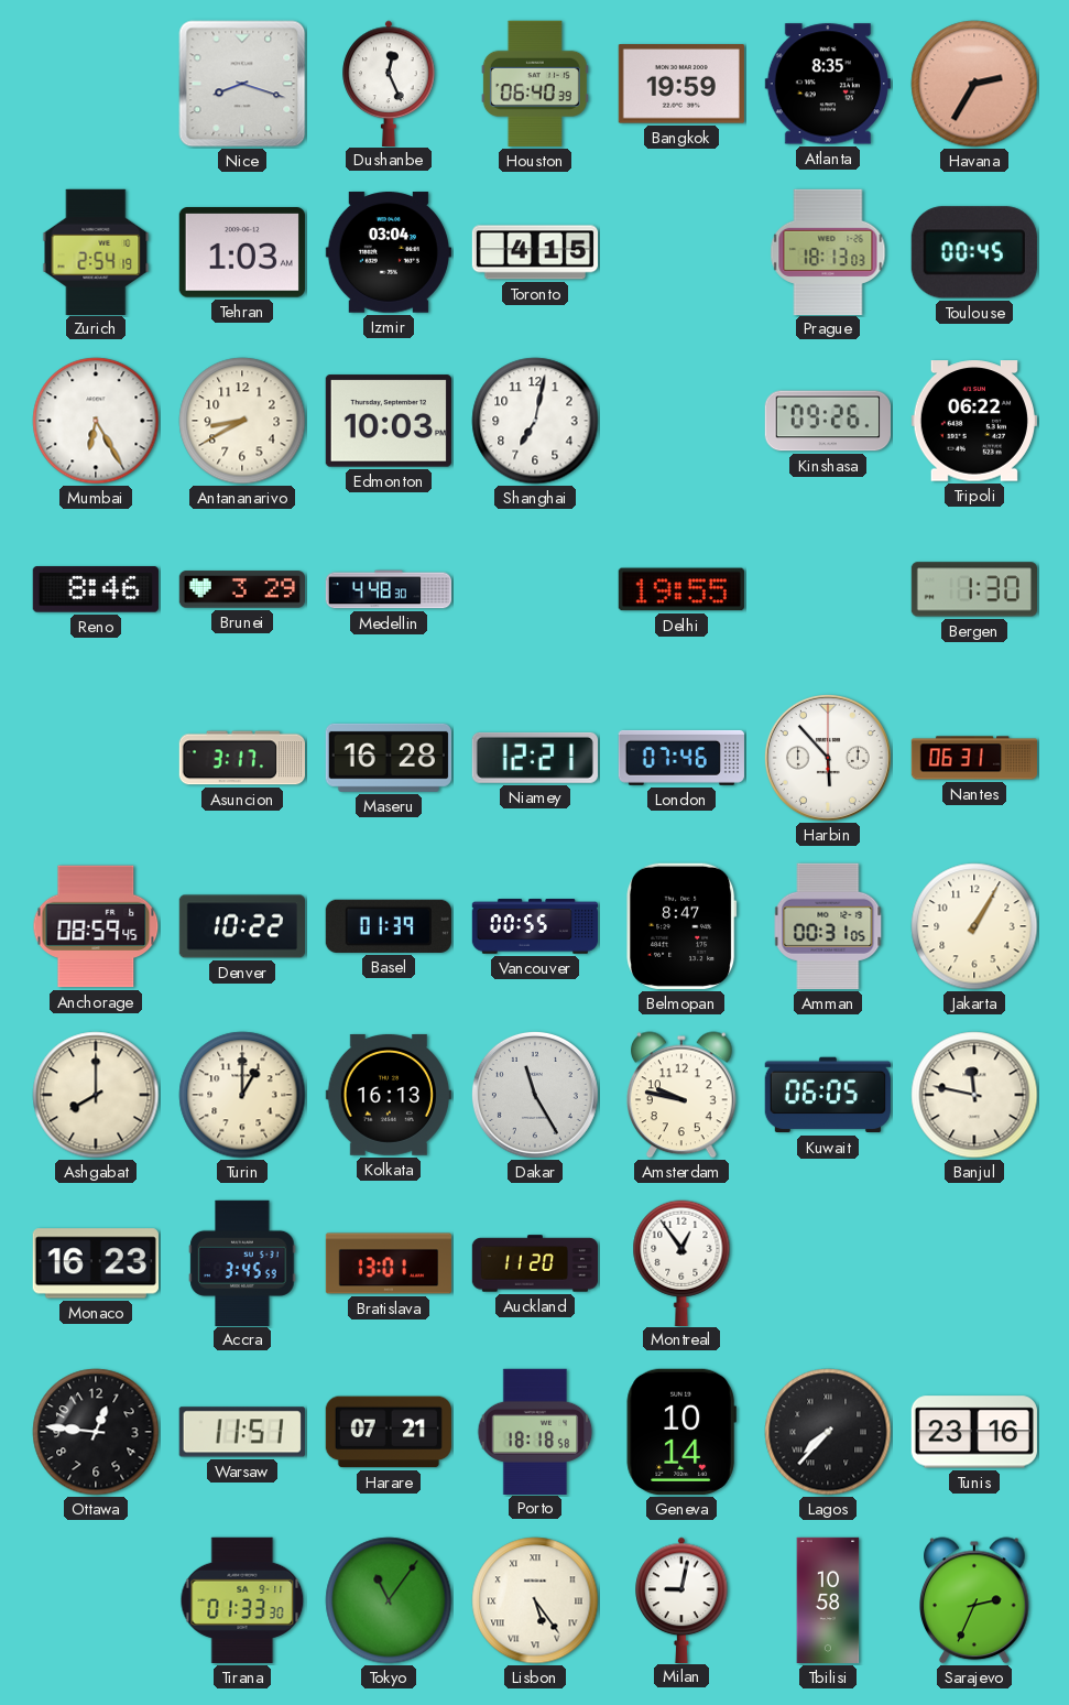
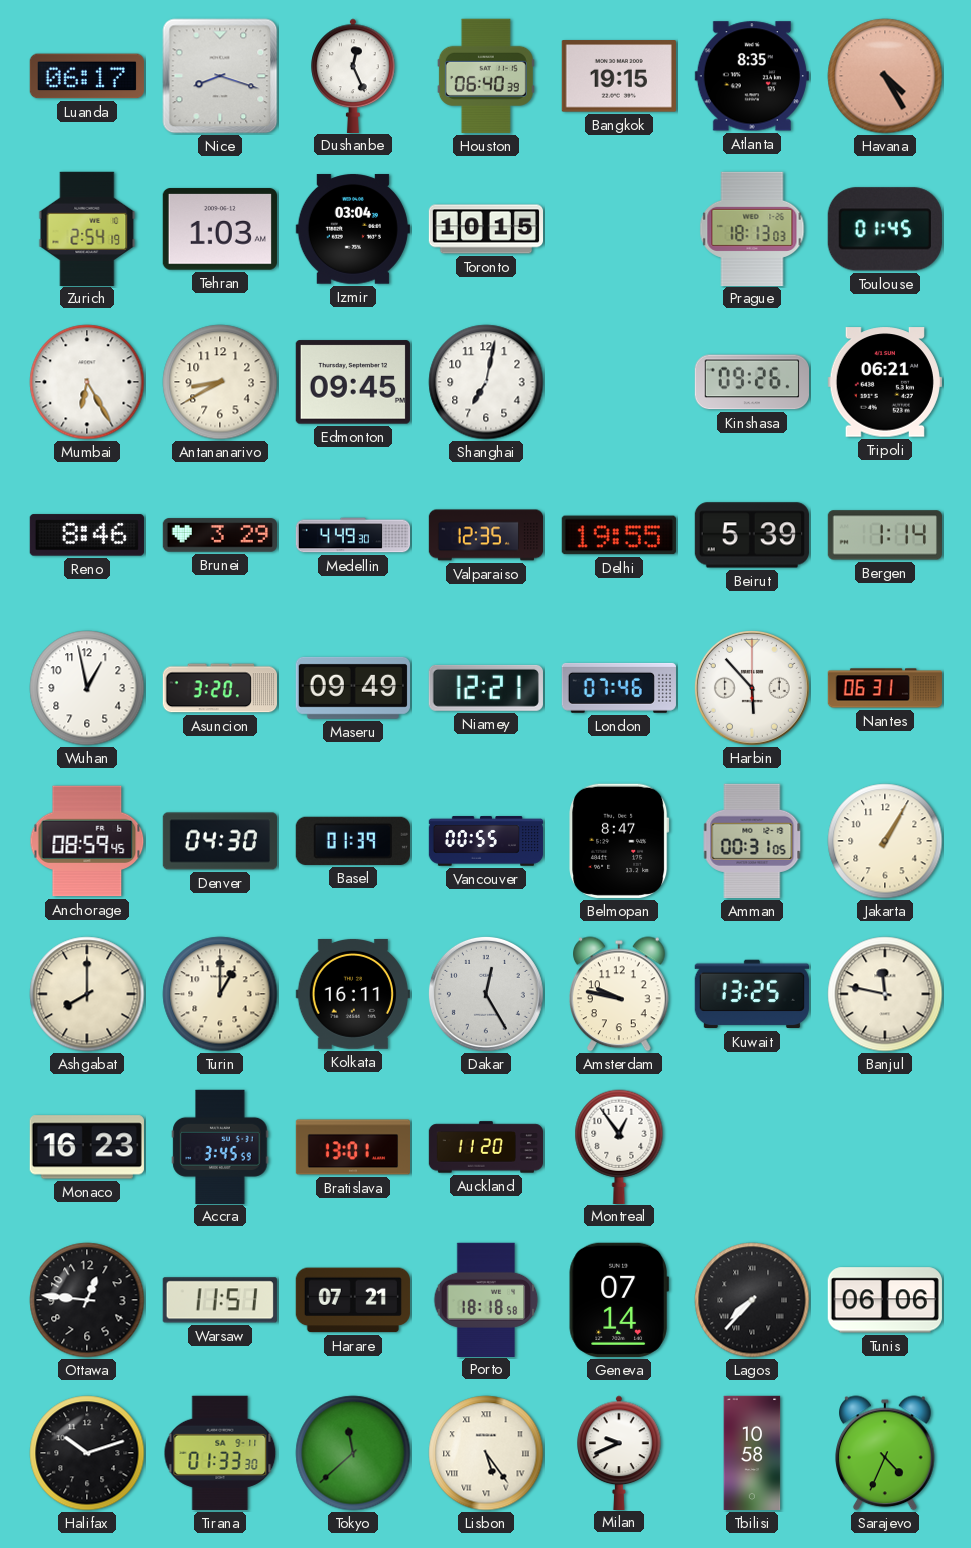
Luanda: none -> 06:17 (87, 76)
Bangkok: 19:59 -> 19:15 (619, 76)
Havana: 2:35 -> 4:25 (885, 76)
Toronto: 4:15 -> 10:15 (486, 229)
Toulouse: 00:45 -> 01:45 (885, 229)
Edmonton: 10:03 -> 09:45 (353, 382)
Tripoli: 06:22 -> 06:21 (885, 382)
Medellin: 4:48 -> 4:49 (353, 535)
Valparaiso: none -> 12:35 (486, 535)
Beirut: none -> 5:39 (752, 535)
Bergen: 1:30 -> 1:14 (884, 535)
Wuhan: none -> 12:58 (87, 688)
Asuncion: 3:17 -> 3:20 (219, 688)
Maseru: 16:28 -> 09:49 (353, 688)
Denver: 10:22 -> 04:30 (219, 841)
Kolkata: 16:13 -> 16:11 (353, 994)
Dakar: 11:25 -> 12:25 (486, 994)
Kuwait: 06:05 -> 13:25 (752, 994)
Geneva: 10:14 -> 07:14 (619, 1300)
Tunis: 23:16 -> 06:06 (885, 1300)
Halifax: none -> 10:12 (87, 1453)
Tokyo: 11:06 -> 11:38 (353, 1453)
Milan: 9:02 -> 9:41 (619, 1452)
Sarajevo: 2:34 -> 4:34 (886, 1453)
